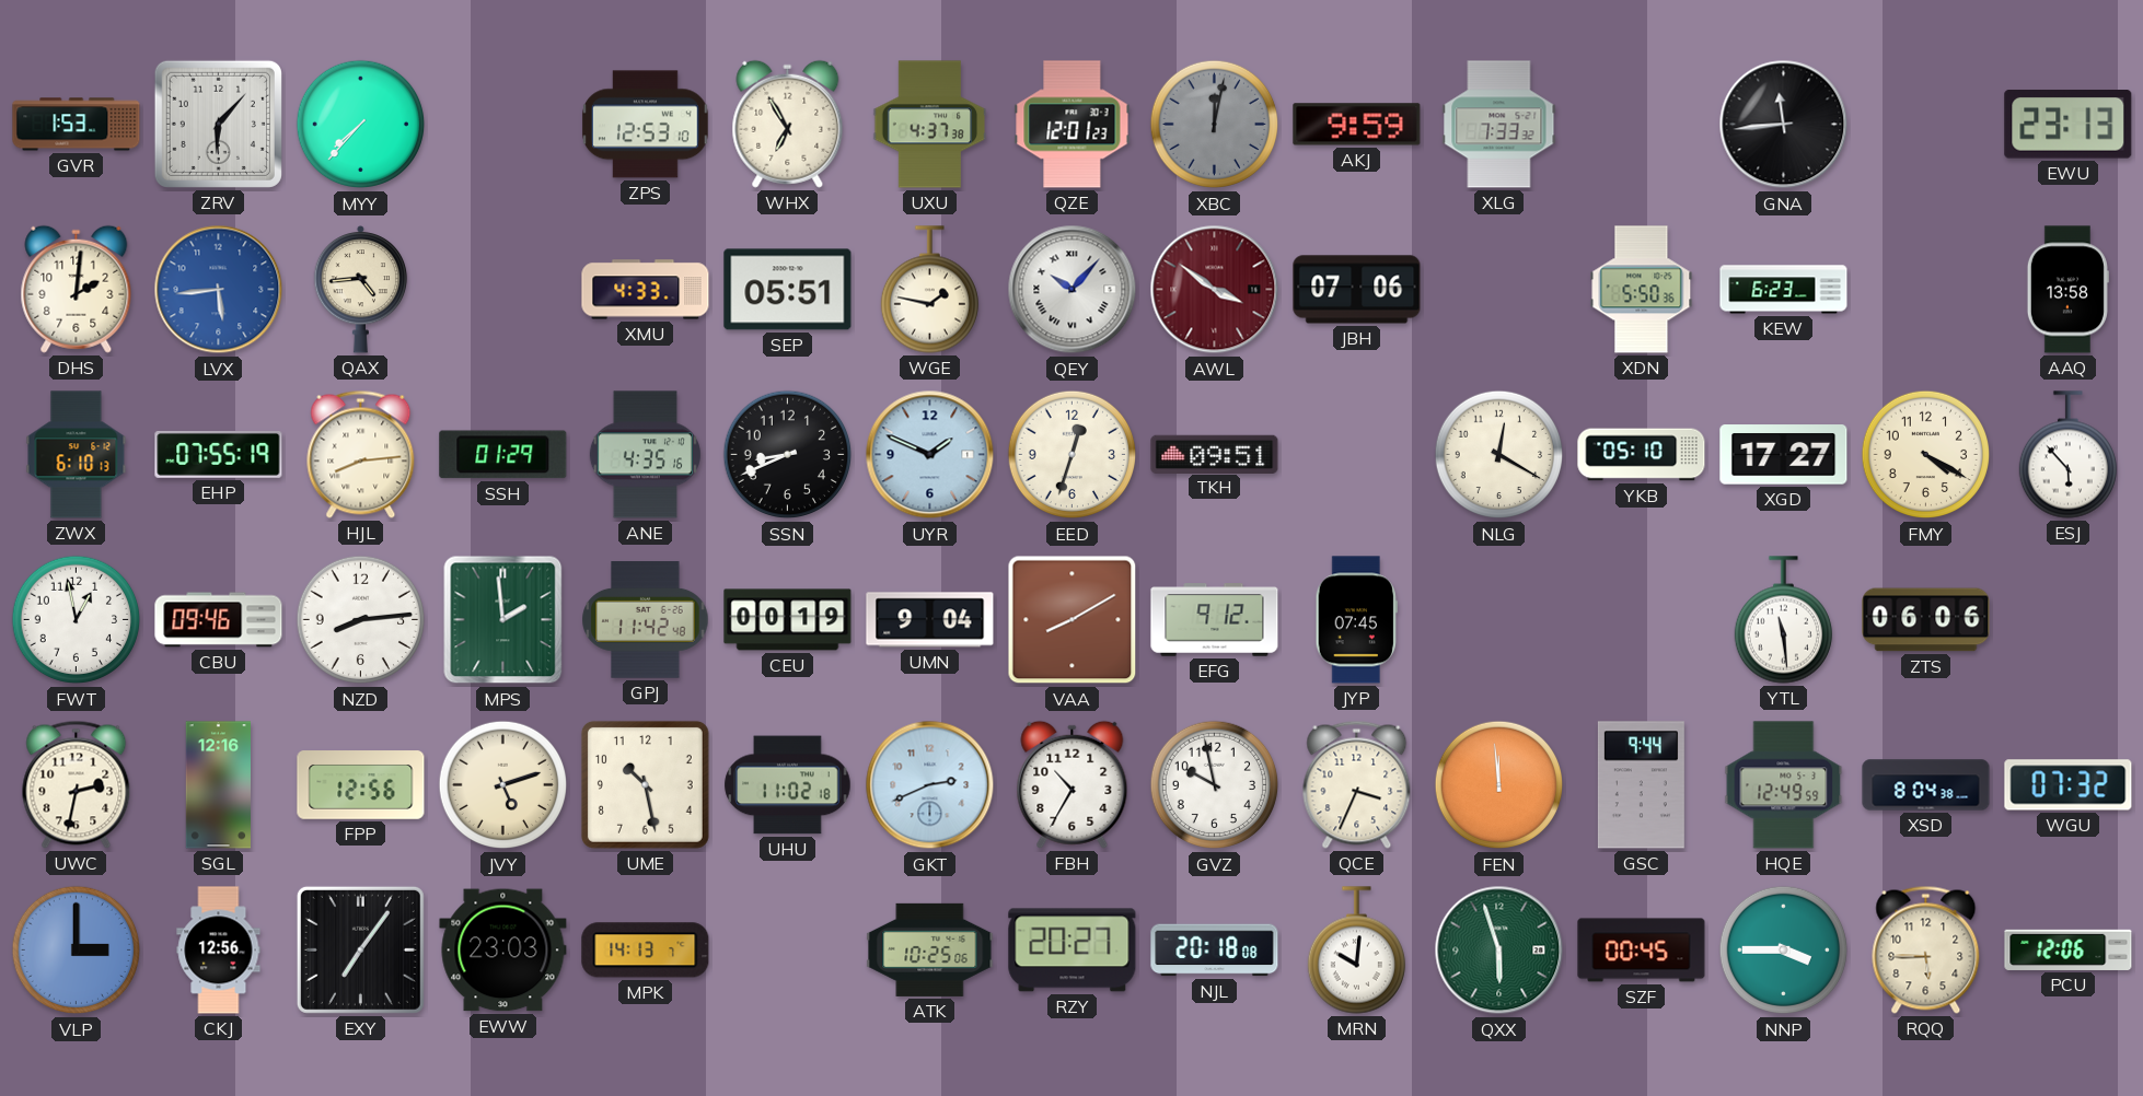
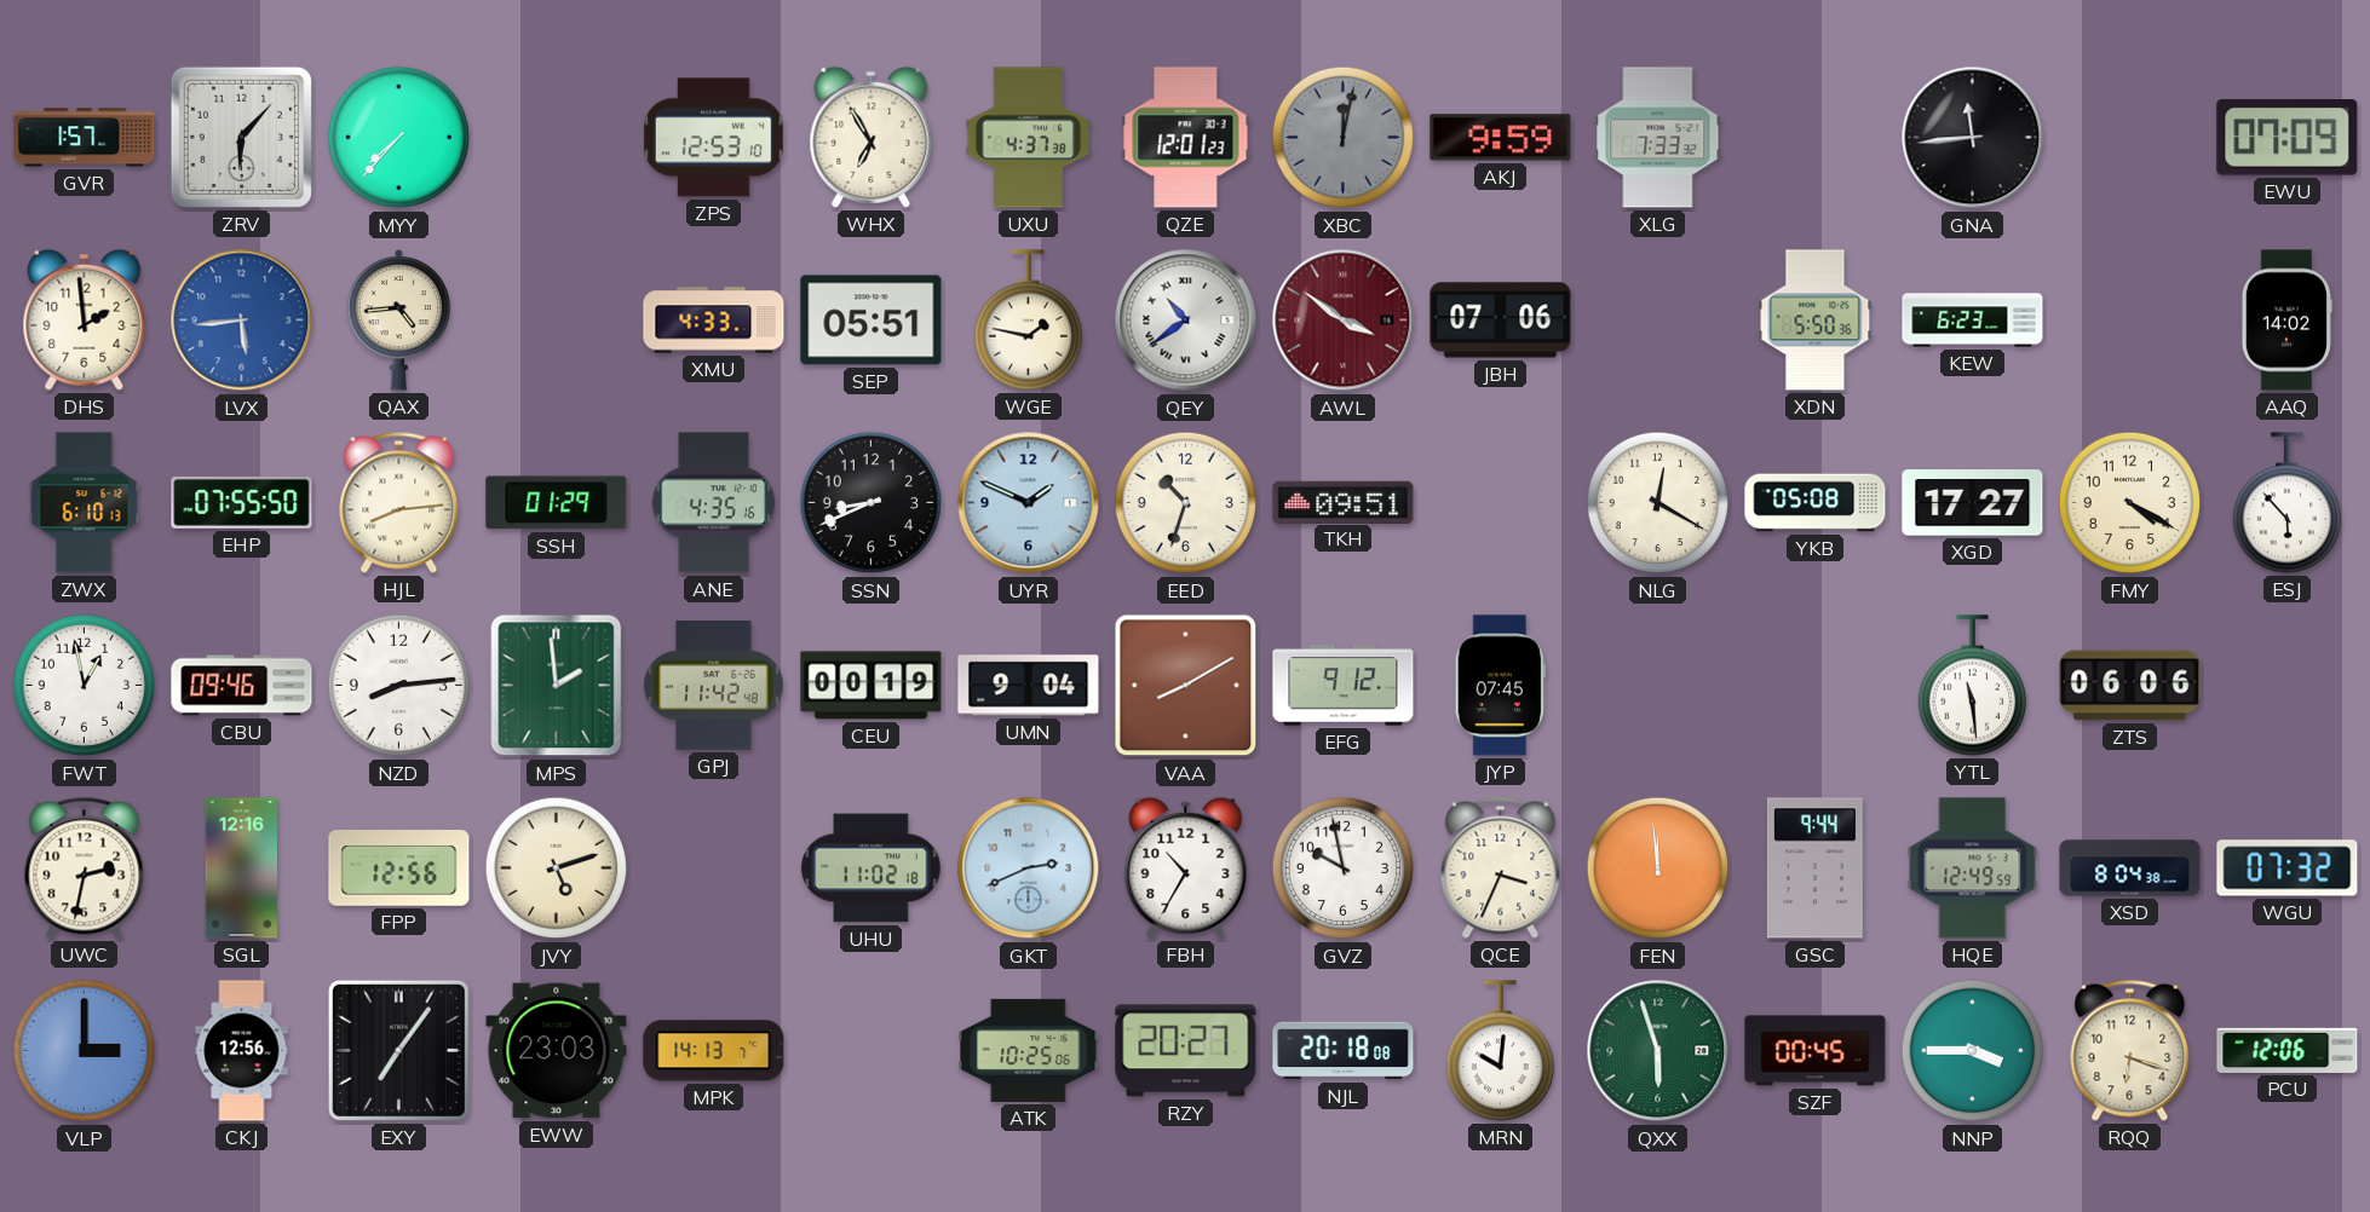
GVR: 1:53 -> 1:57 (85, 138)
EWU: 23:13 -> 07:09 (2288, 138)
DHS: 2:01 -> 1:59 (85, 319)
QEY: 10:07 -> 10:39 (1186, 321)
AAQ: 13:58 -> 14:02 (2286, 321)
EHP: 07:55:19 -> 07:55:50 (242, 503)
EED: 12:33 -> 10:33 (1186, 503)
YKB: 05:10 -> 05:08 (1816, 503)
UME: 10:28 -> none (645, 784)
RQQ: 5:45 -> 6:18 (2130, 1050)
